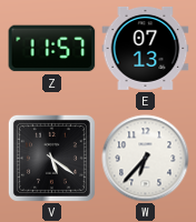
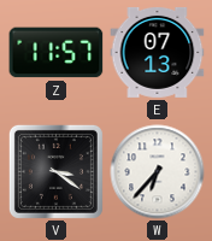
V: 5:21 -> 3:21 (55, 171)
